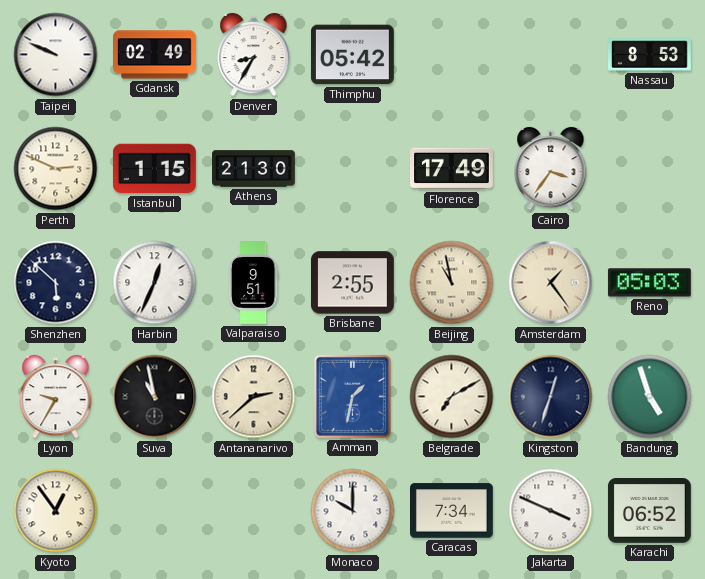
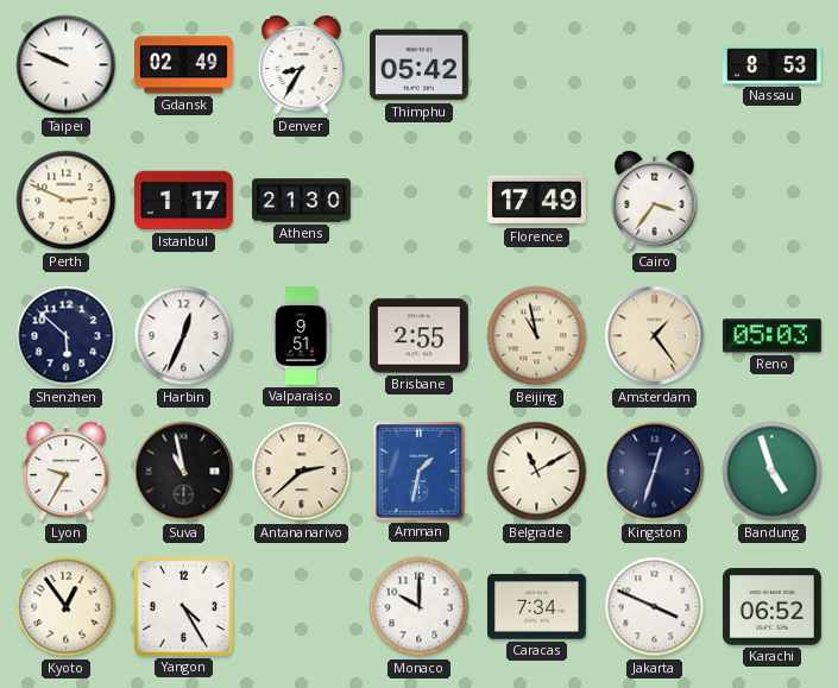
Istanbul: 1:15 -> 1:17 (183, 201)
Belgrade: 7:10 -> 11:10 (537, 472)
Yangon: none -> 4:25 (183, 606)
